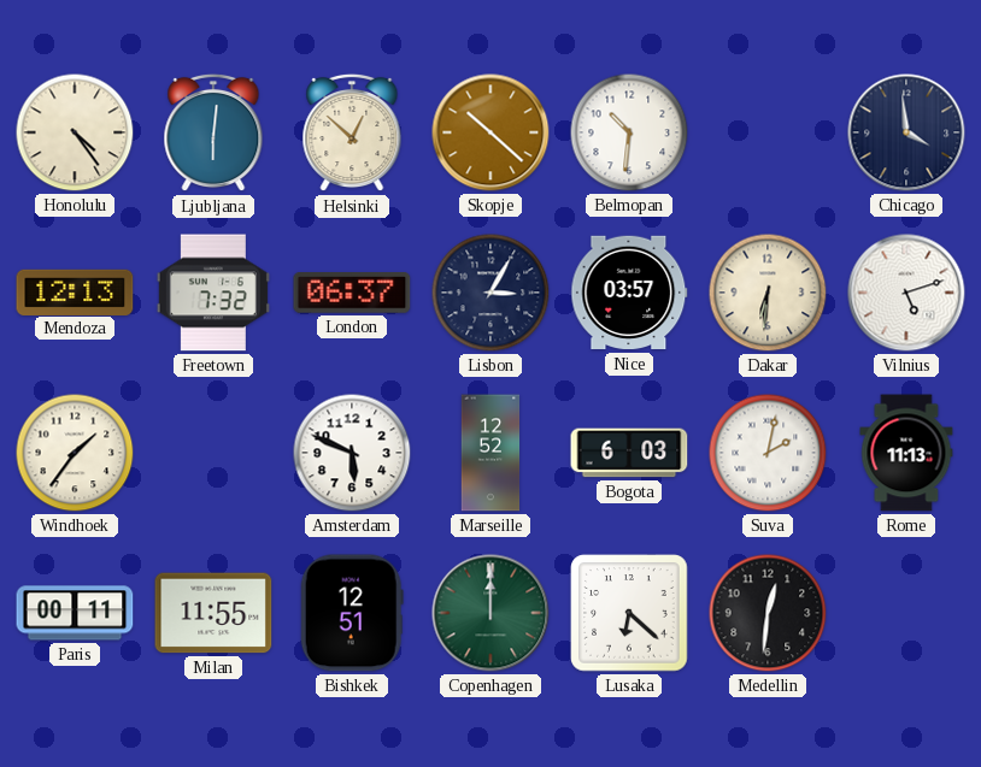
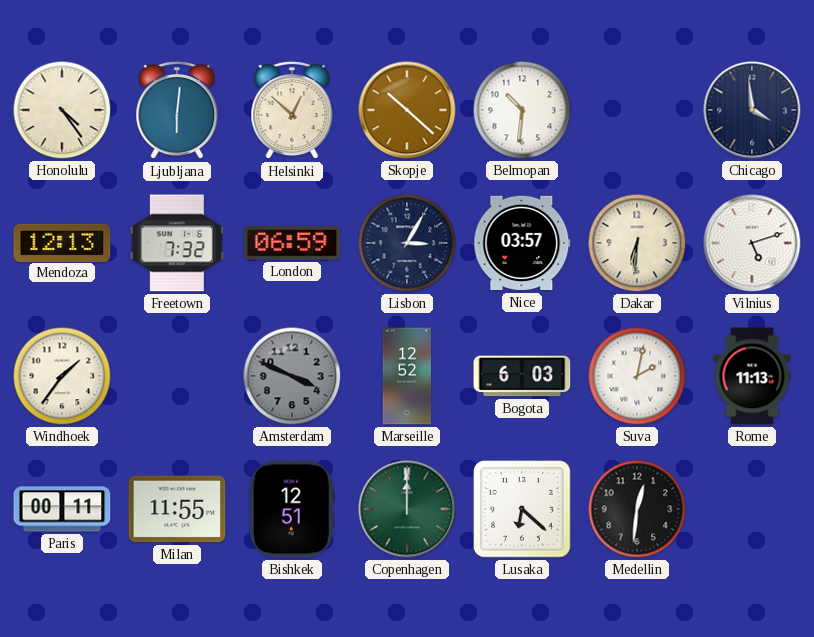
London: 06:37 -> 06:59 (292, 243)
Amsterdam: 5:49 -> 3:49 (292, 376)
Amsterdam dial: white -> grey (292, 376)
